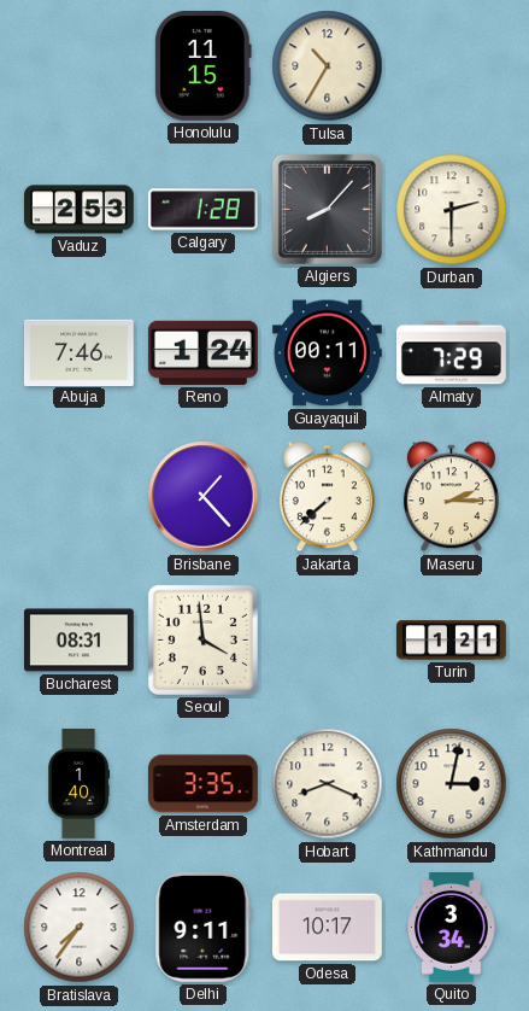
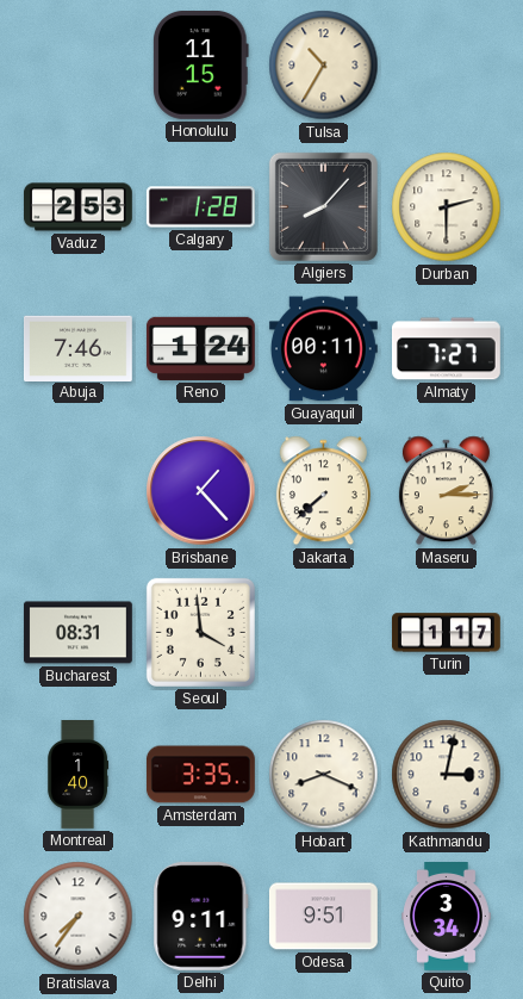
Almaty: 7:29 -> 7:27 (446, 349)
Turin: 1:21 -> 1:17 (447, 633)
Odesa: 10:17 -> 9:51 (323, 917)
